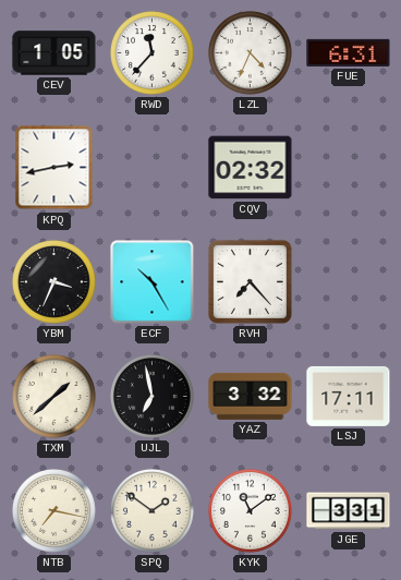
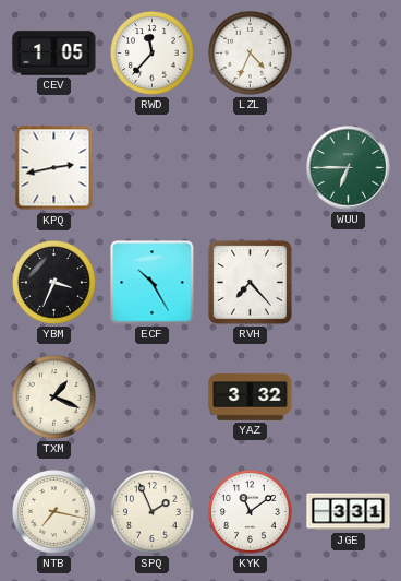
FUE: 6:31 -> none (349, 52)
CQV: 02:32 -> none (251, 168)
WUU: none -> 6:45 (349, 168)
TXM: 1:38 -> 1:19 (53, 396)
UJL: 6:58 -> none (151, 396)
LSJ: 17:11 -> none (349, 396)
SPQ: 1:51 -> 1:56 (151, 511)
